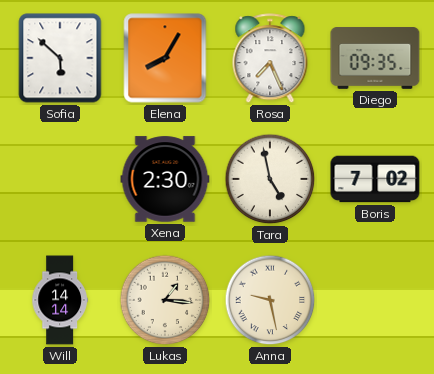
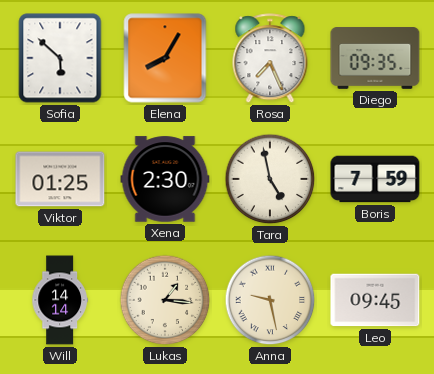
Viktor: none -> 01:25 (60, 179)
Boris: 7:02 -> 7:59 (375, 179)
Leo: none -> 09:45 (375, 300)
